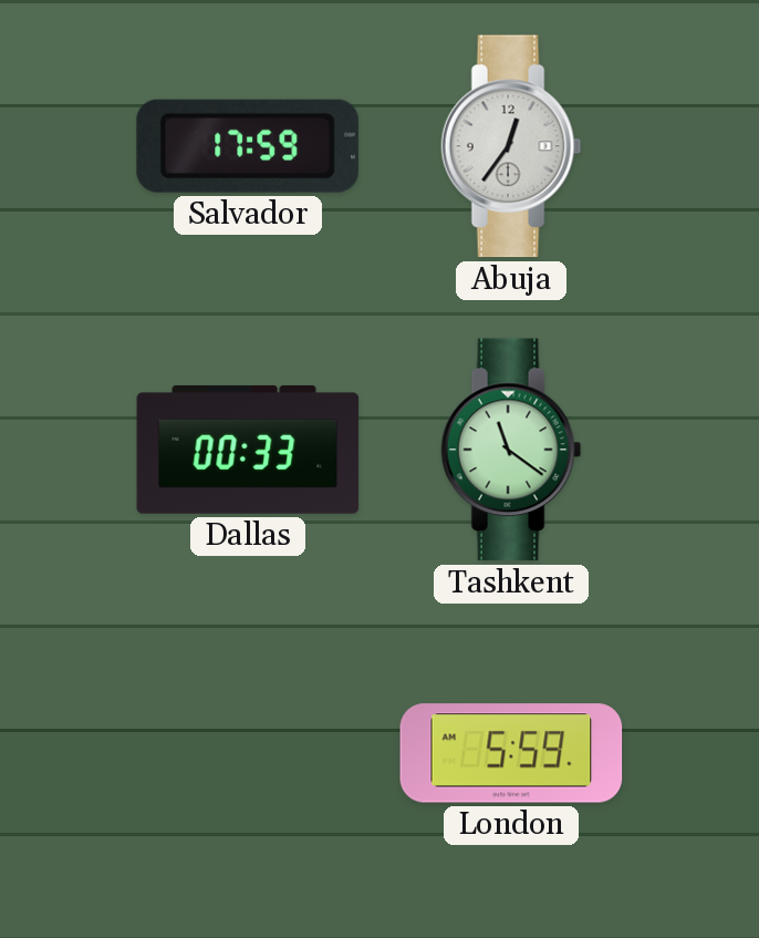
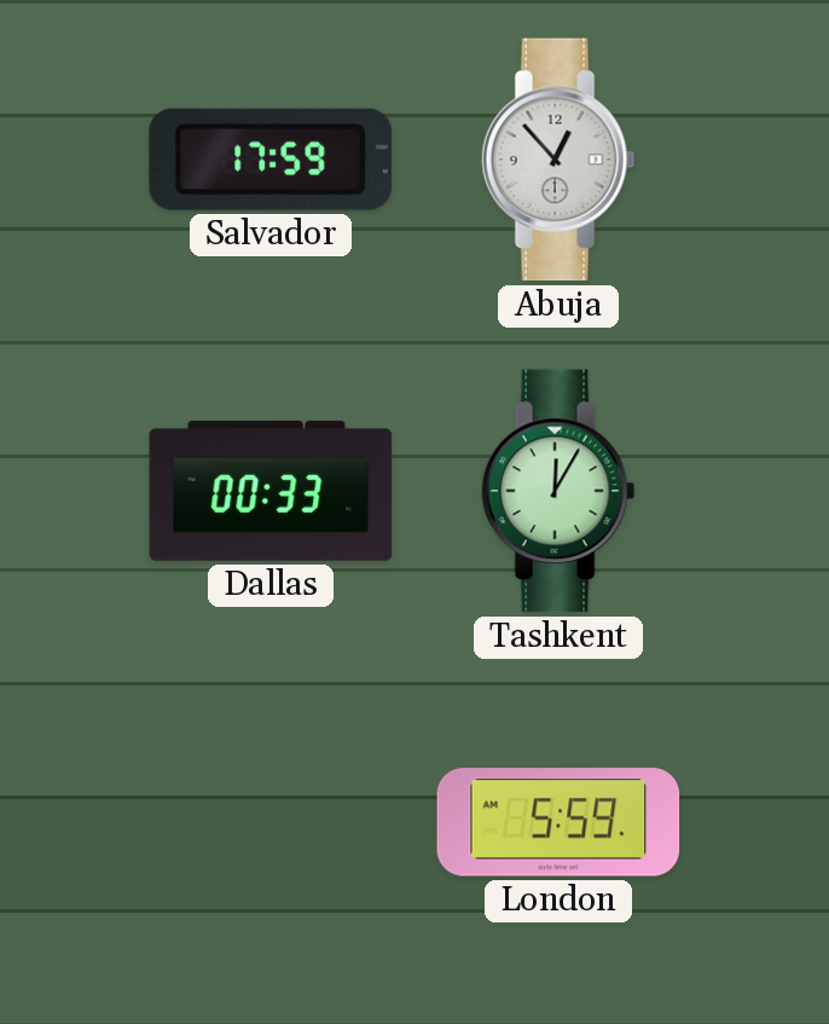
Abuja: 12:36 -> 12:53 (558, 160)
Tashkent: 11:21 -> 12:05 (558, 491)
